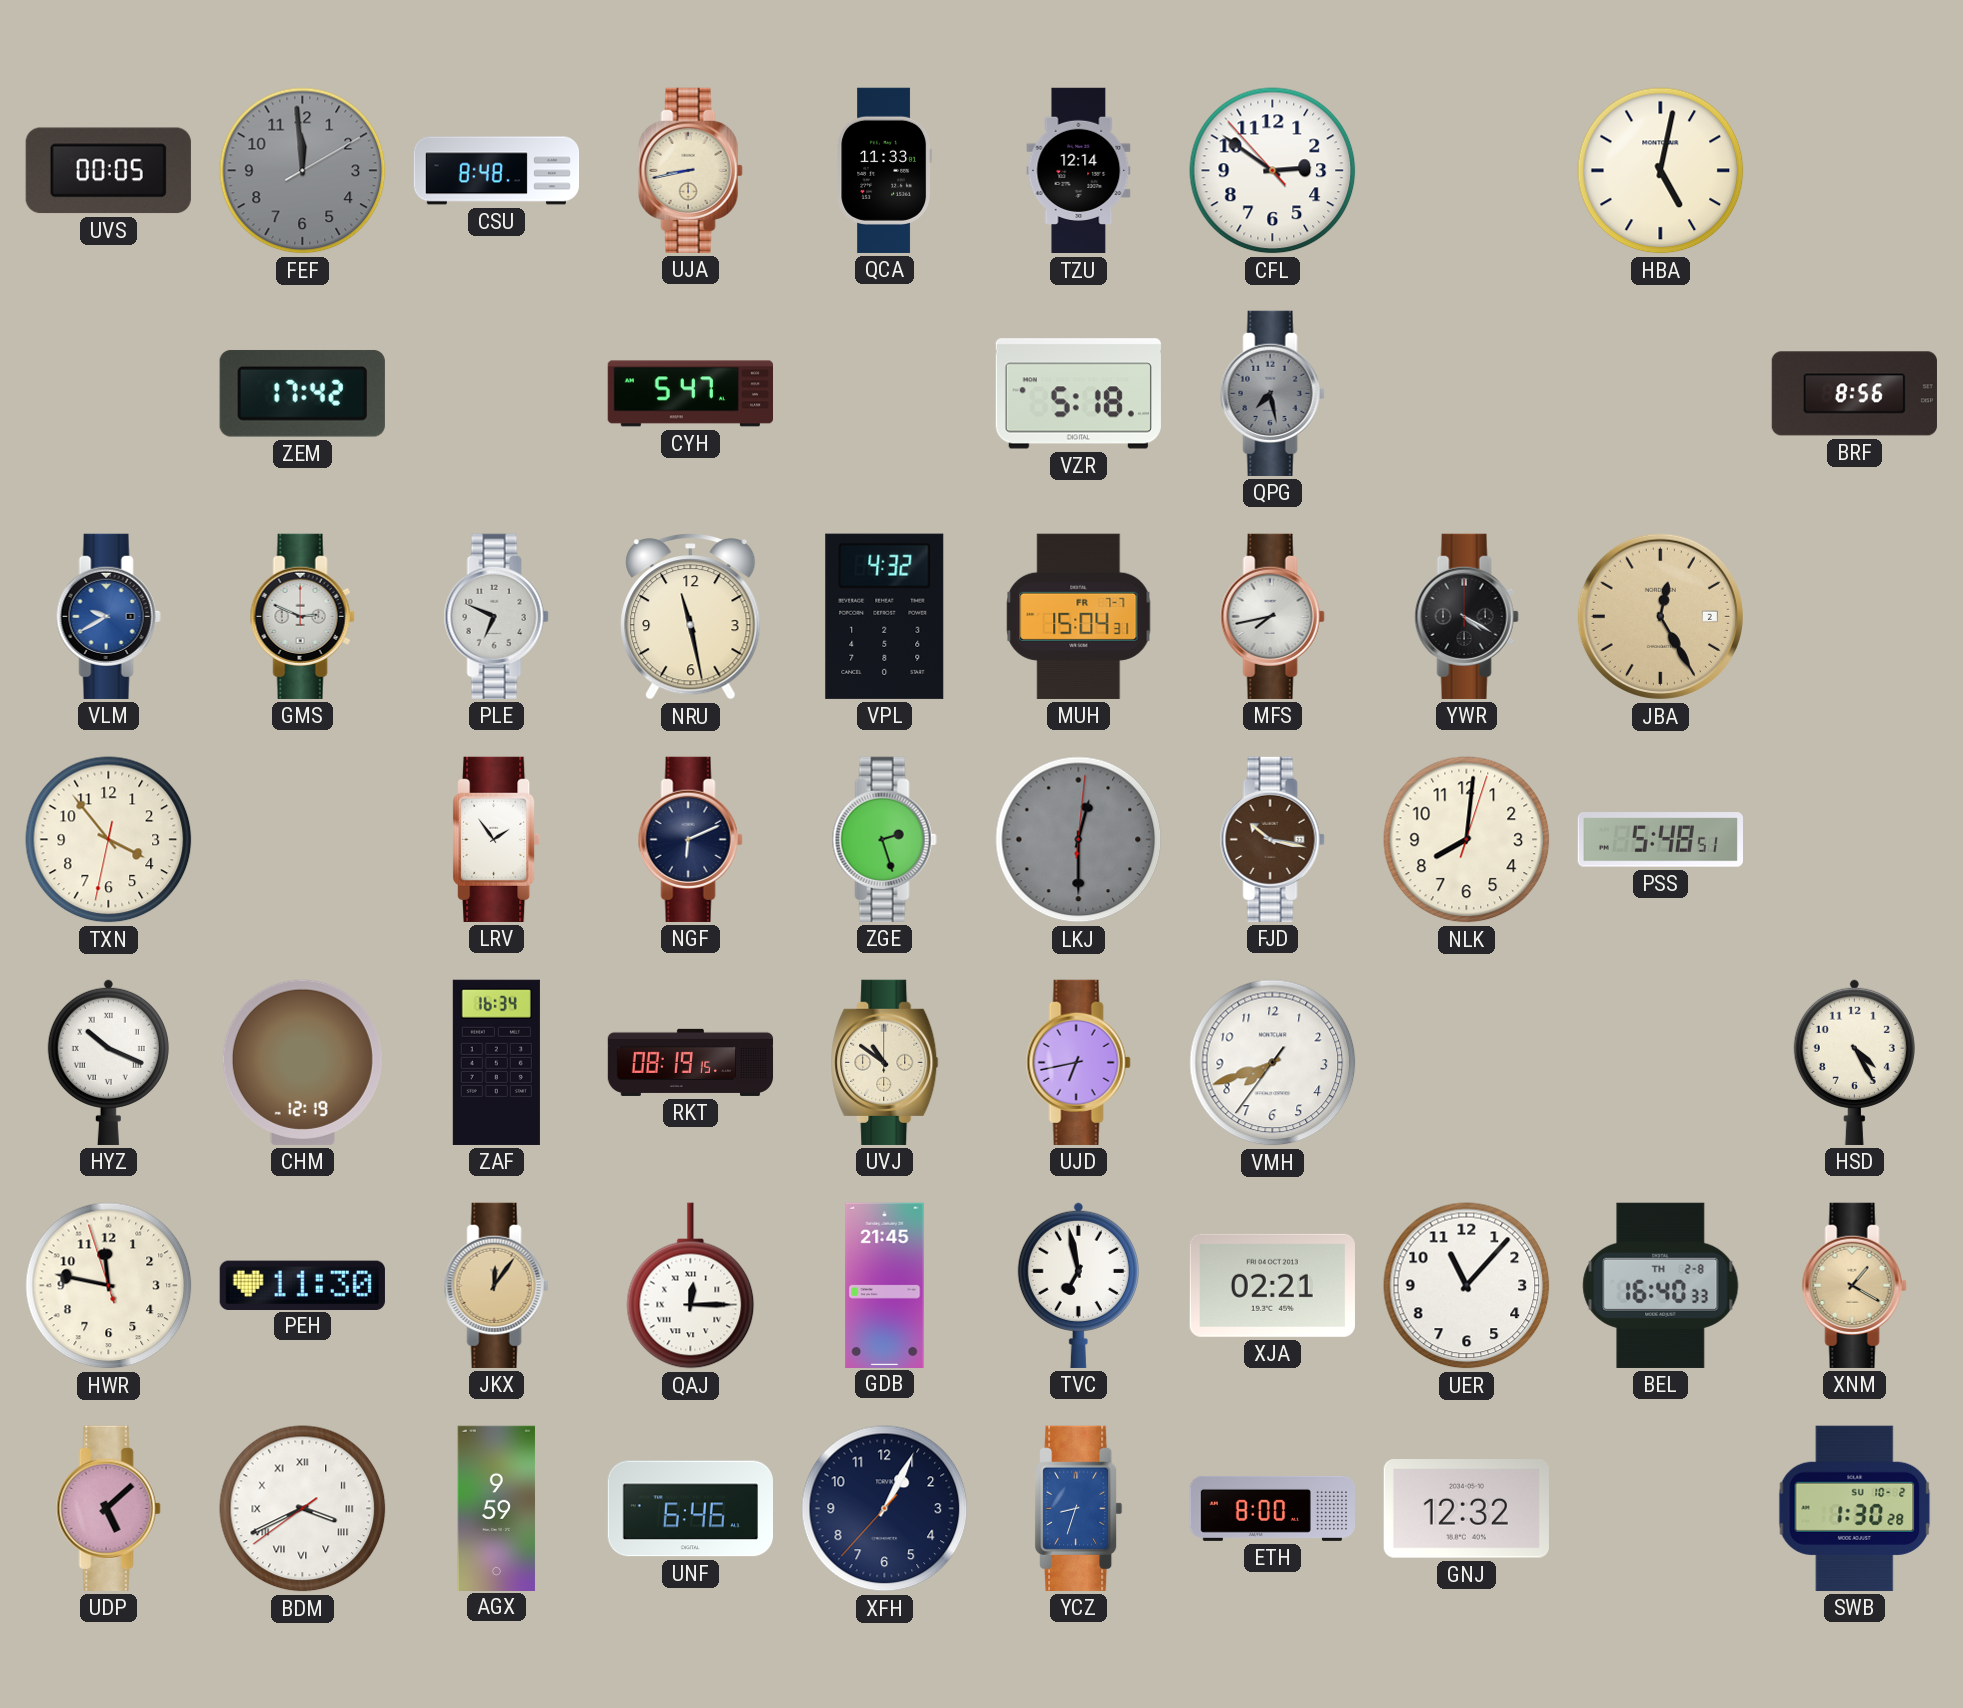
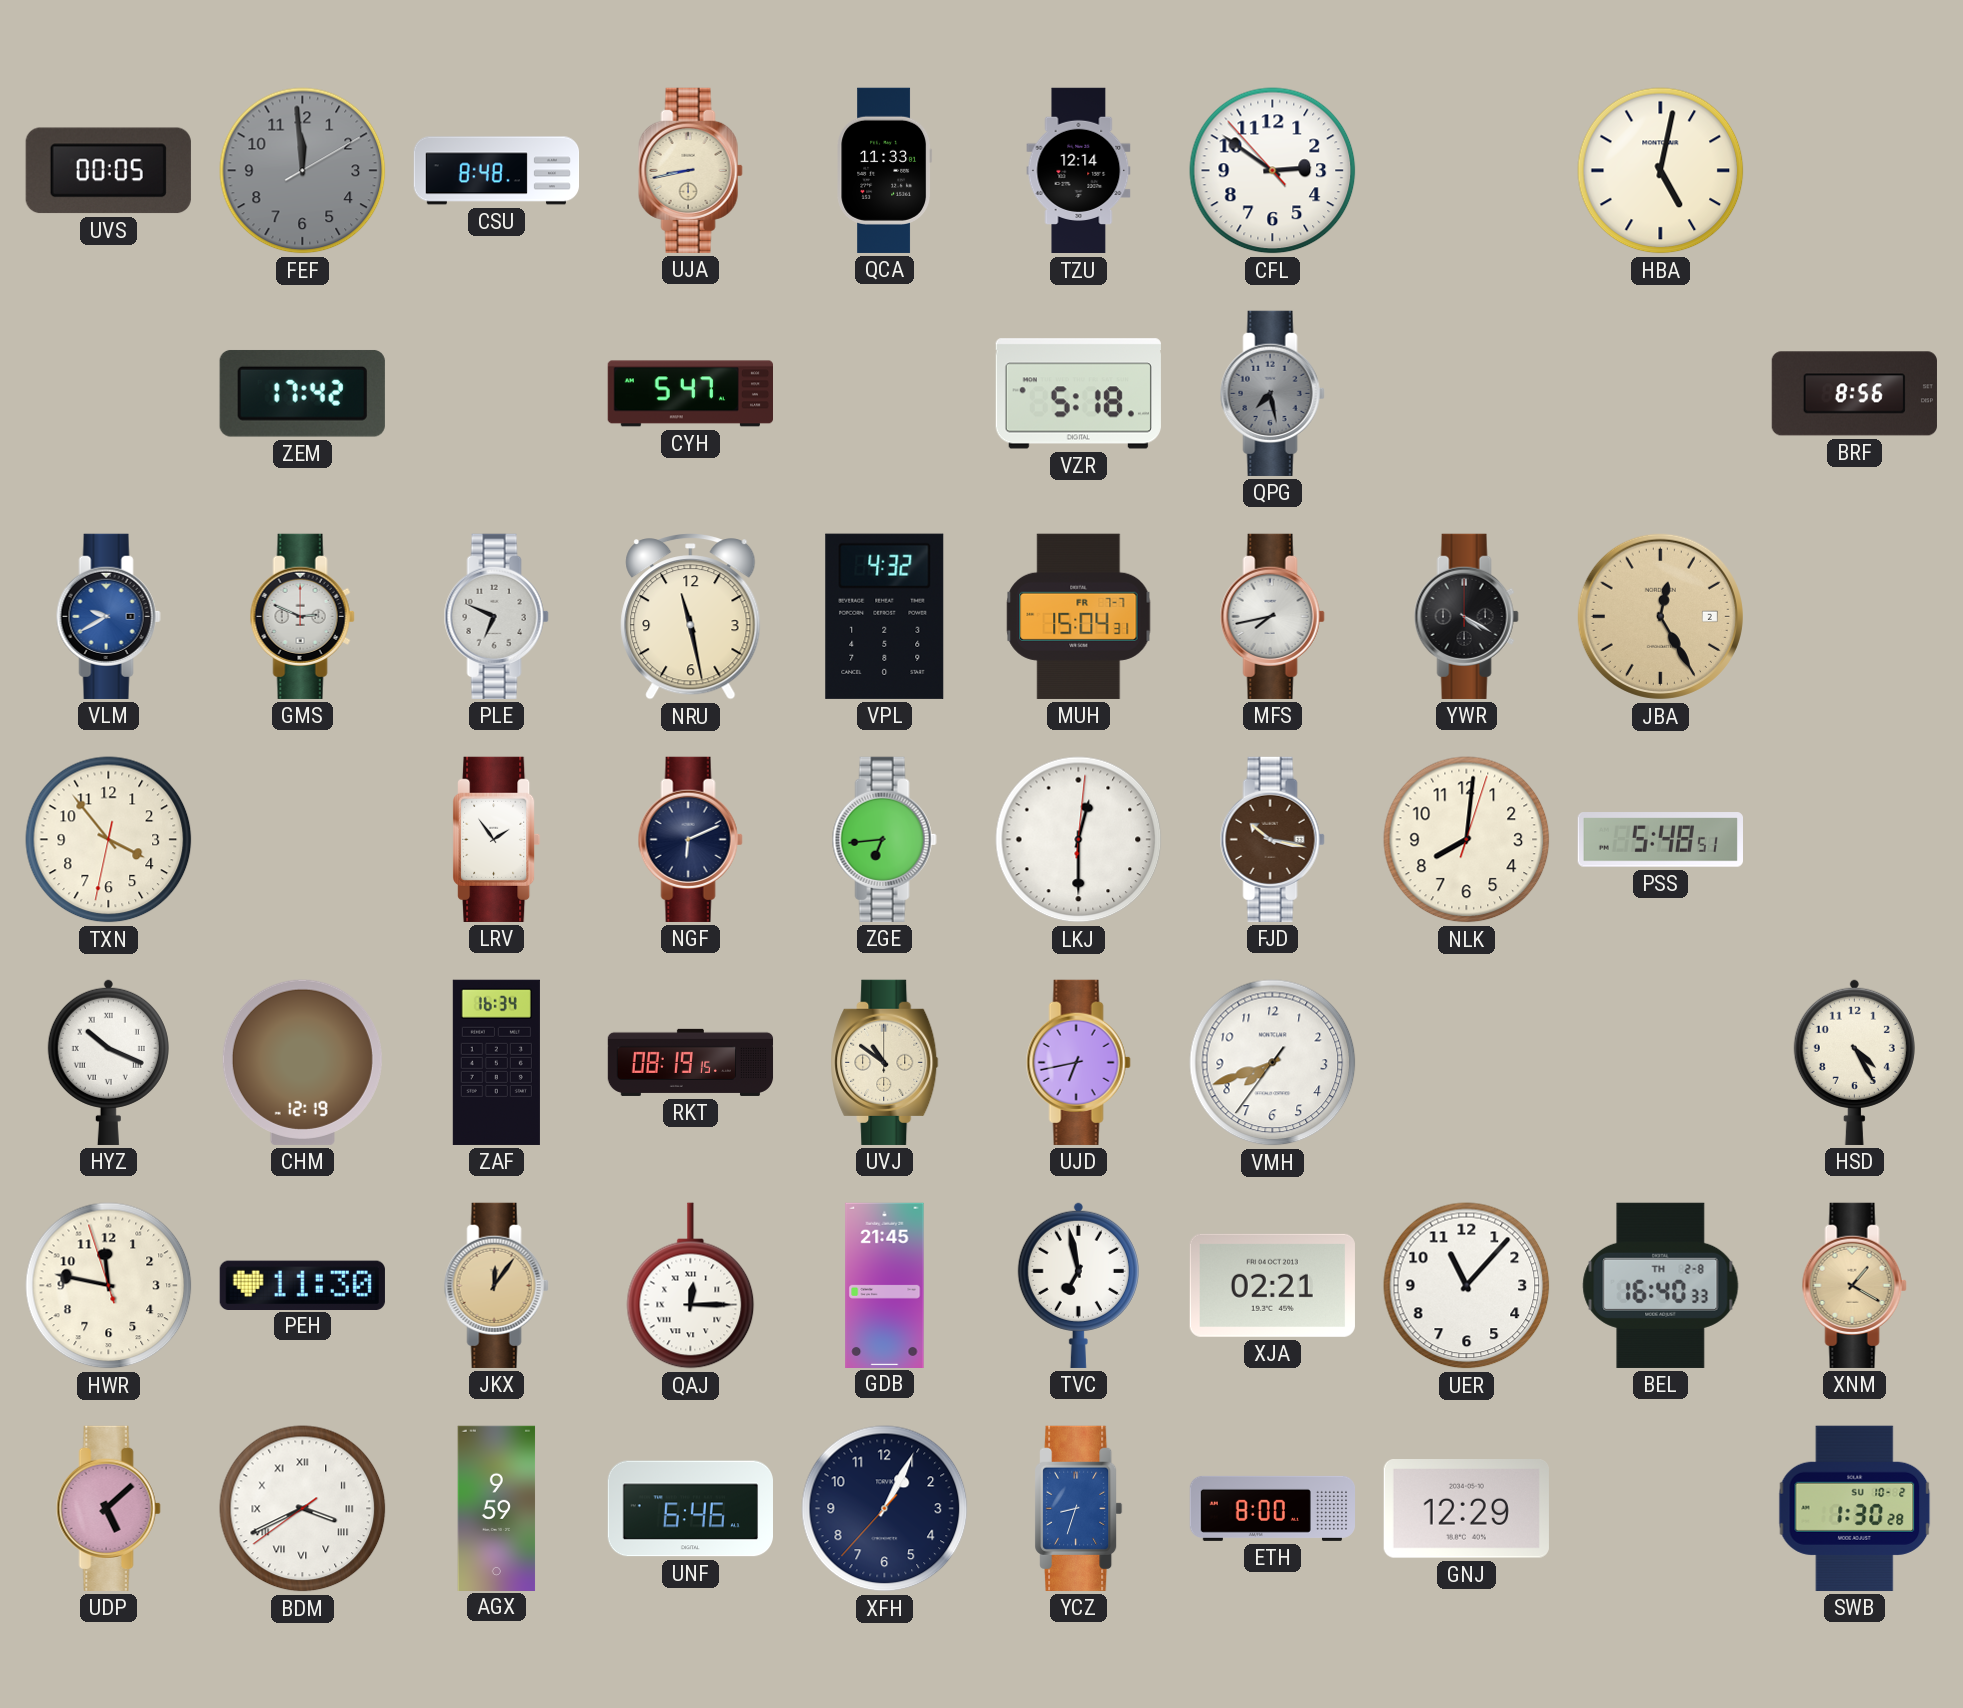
ZGE: 2:27 -> 6:44 (884, 839)
LKJ dial: grey -> white (1079, 840)
GNJ: 12:32 -> 12:29 (1466, 1509)
